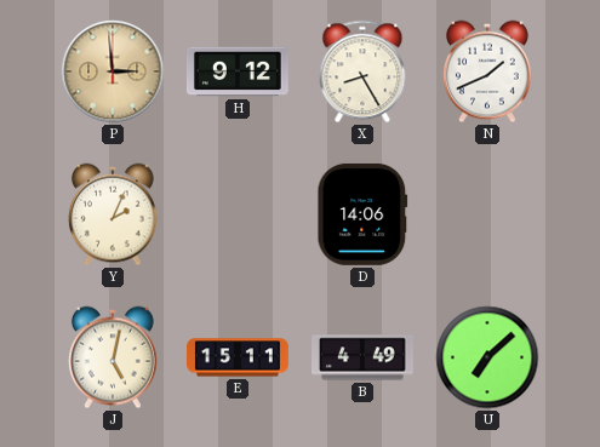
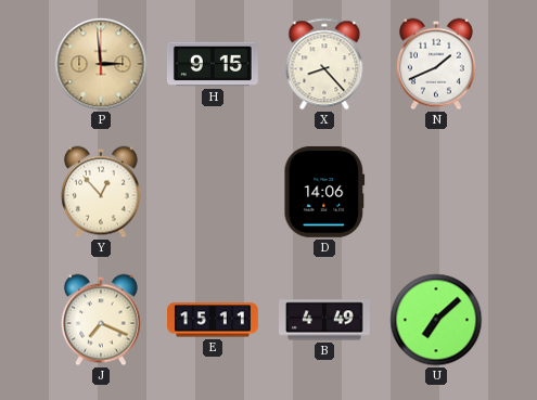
H: 9:12 -> 9:15 (213, 64)
X: 8:25 -> 8:23 (324, 64)
Y: 2:04 -> 12:53 (101, 192)
J: 5:02 -> 7:19 (101, 320)
